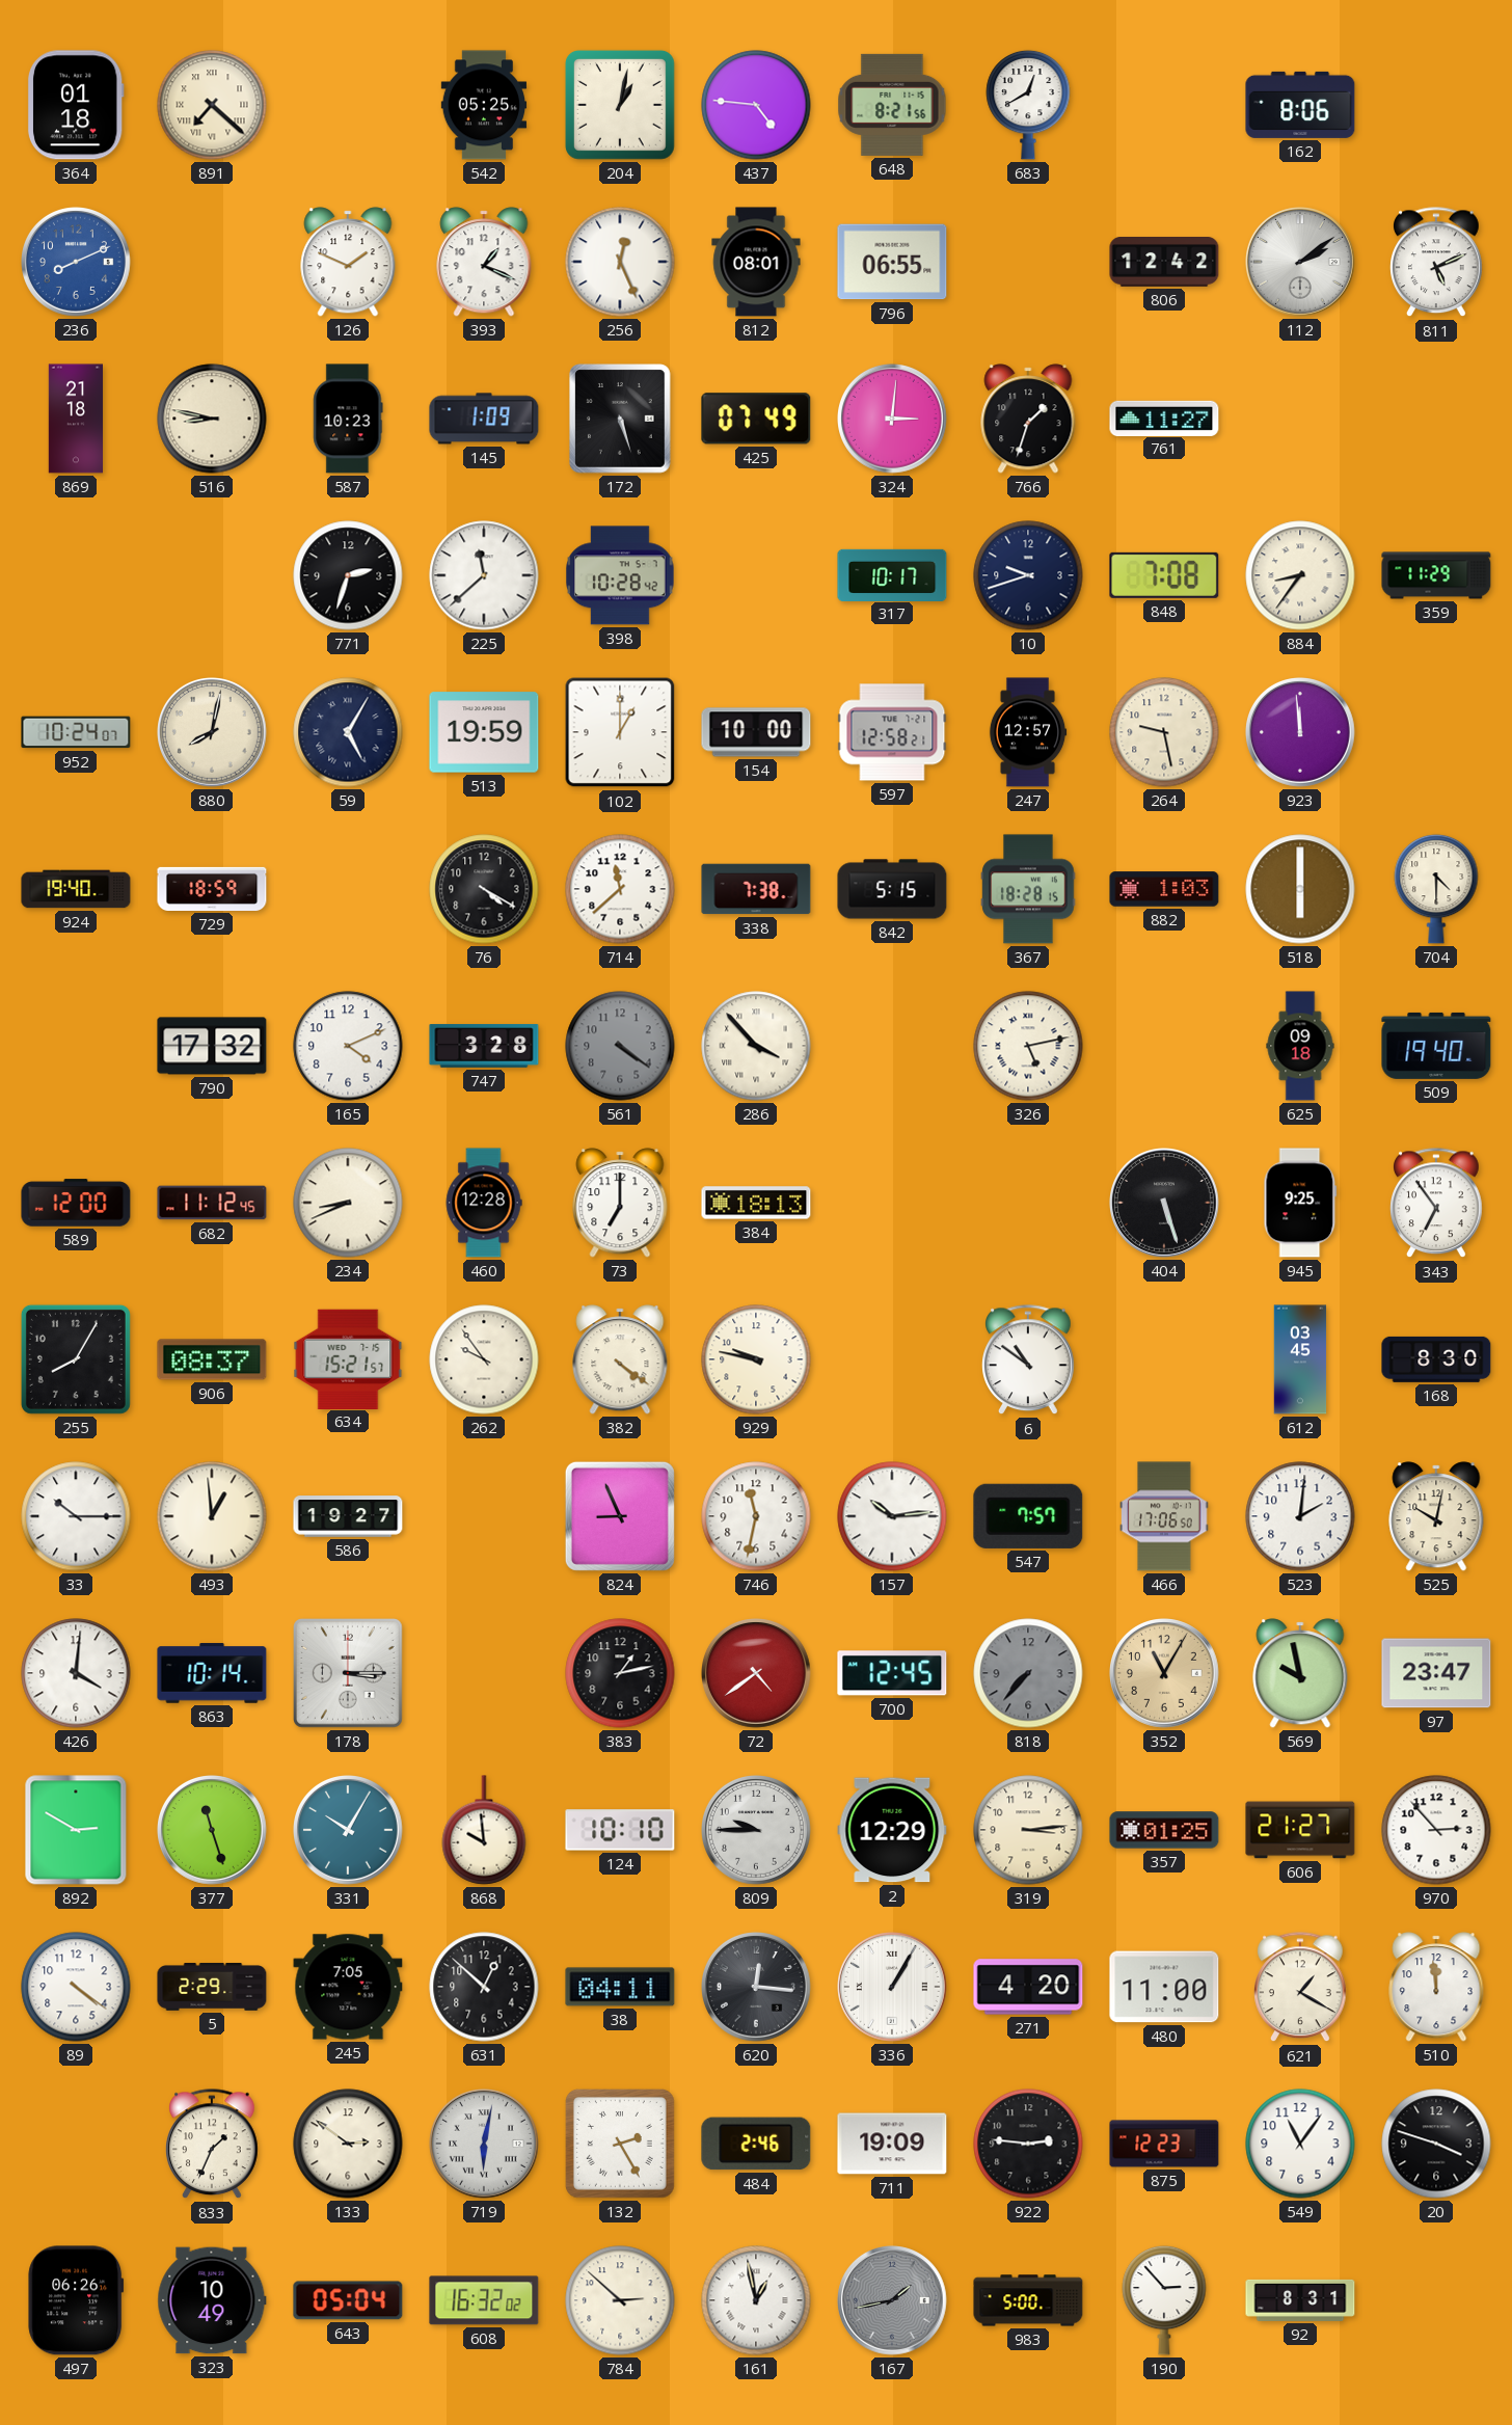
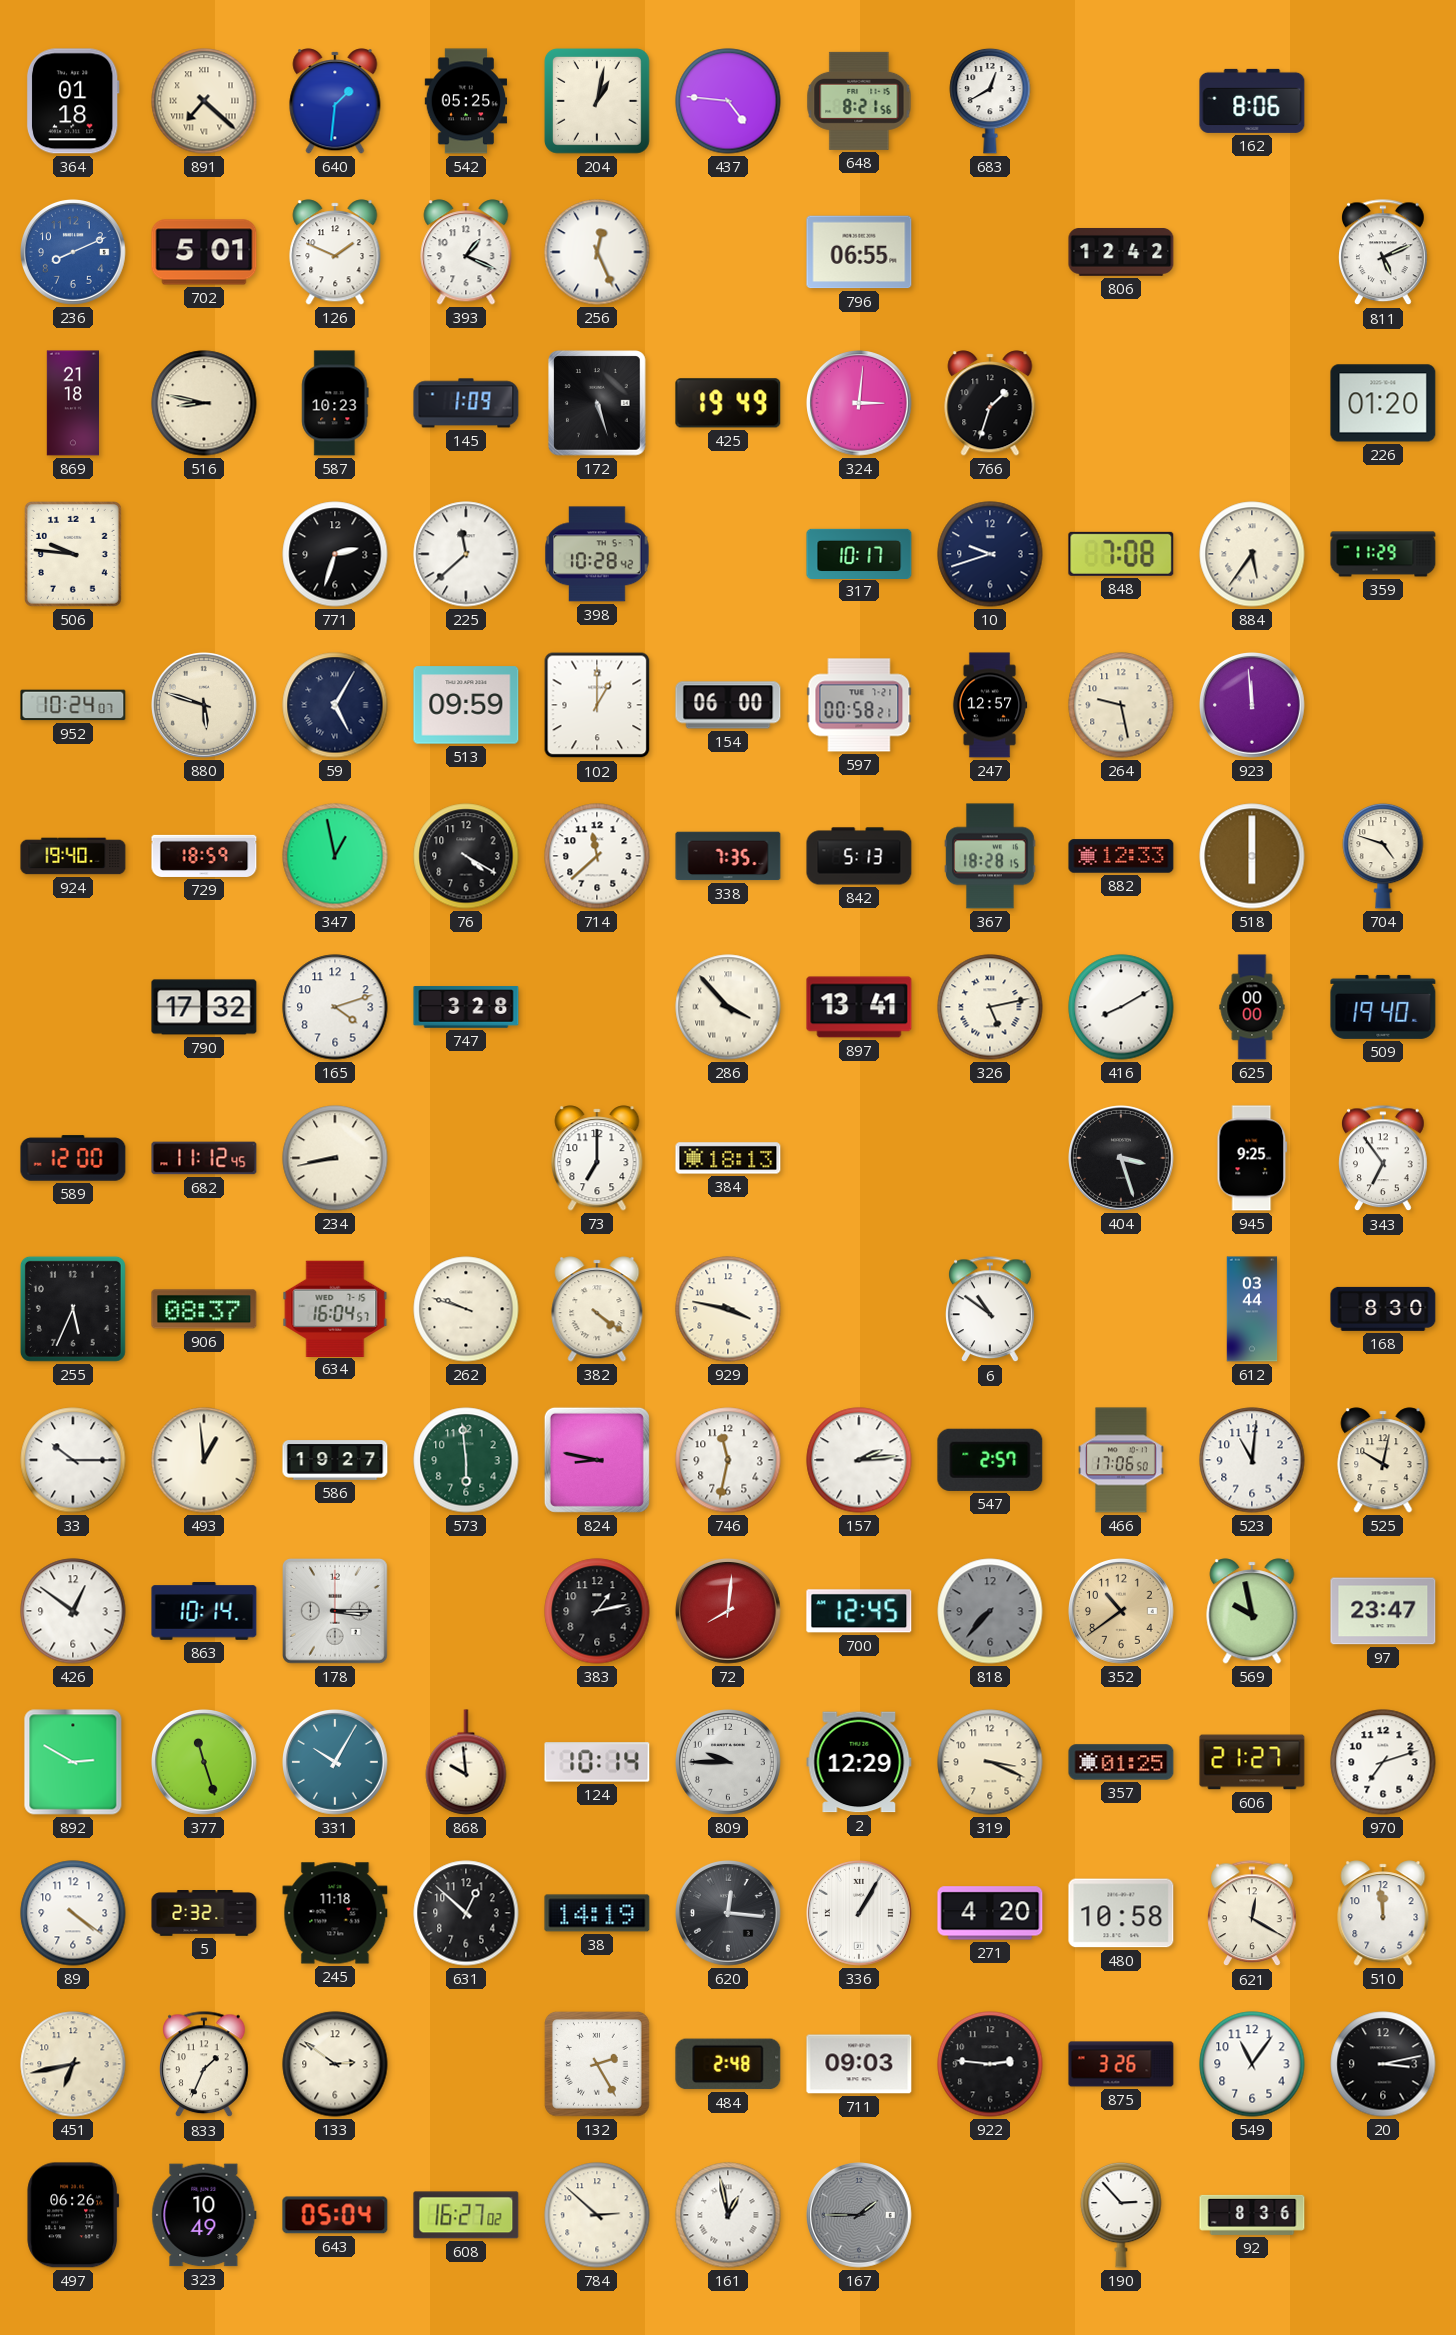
640: none -> 1:31 (335, 101)
702: none -> 5:01 (204, 252)
812: 08:01 -> none (756, 262)
112: 2:09 -> none (1301, 263)
425: 07:49 -> 19:49 (728, 403)
761: 11:27 -> none (1164, 417)
226: none -> 01:20 (1383, 403)
506: none -> 9:46 (73, 555)
884: 8:36 -> 5:36 (1252, 554)
880: 8:02 -> 5:48 (205, 706)
513: 19:59 -> 09:59 (466, 705)
154: 10:00 -> 06:00 (728, 705)
597: 12:58 -> 00:58 (859, 705)
347: none -> 12:58 (335, 856)
338: 7:38 -> 7:35 (728, 856)
842: 5:15 -> 5:13 (859, 856)
882: 1:03 -> 12:33 (1121, 856)
704: 4:30 -> 4:48 (1383, 856)
165: 4:11 -> 4:12 (335, 1007)
561: 4:21 -> none (620, 1046)
897: none -> 13:41 (859, 1007)
416: none -> 8:10 (1121, 1007)
625: 09:18 -> 00:00 (1252, 1007)
234: 8:41 -> 8:43 (335, 1158)
460: 12:28 -> none (484, 1203)
404: 5:27 -> 3:27 (1122, 1159)
255: 8:05 -> 5:34 (73, 1309)
634: 15:21 -> 16:04 (335, 1308)
262: 9:54 -> 9:48 (466, 1309)
929: 9:47 -> 3:47 (728, 1309)
612: 03:45 -> 03:44 (1252, 1309)
573: none -> 5:59 (466, 1460)
824: 8:56 -> 8:47 (597, 1460)
157: 10:14 -> 2:14 (859, 1460)
547: 7:57 -> 2:57 (990, 1460)
523: 2:01 -> 11:01 (1252, 1460)
426: 4:01 -> 12:51 (73, 1611)
72: 4:39 -> 8:01 (729, 1612)
352: 11:05 -> 10:39 (1122, 1612)
124: 10:10 -> 10:14 (597, 1762)
319: 3:14 -> 3:19 (990, 1762)
970: 2:53 -> 7:12 (1383, 1762)
5: 2:29 -> 2:32 (204, 1914)
245: 7:05 -> 11:18 (335, 1913)
38: 04:11 -> 14:19 (597, 1913)
480: 11:00 -> 10:58 (1121, 1913)
621: 1:20 -> 12:20 (1253, 1914)
451: none -> 6:43 (73, 2064)
719: 6:02 -> none (485, 2145)
484: 2:46 -> 2:48 (728, 2064)
711: 19:09 -> 09:03 (859, 2064)
875: 12:23 -> 3:26 (1121, 2064)
20: 3:48 -> 3:13 (1383, 2064)
608: 16:32 -> 16:27 (466, 2215)
167: 1:43 -> 1:45 (860, 2216)
983: 5:00 -> none (1028, 2300)
92: 8:31 -> 8:36 (1252, 2215)
